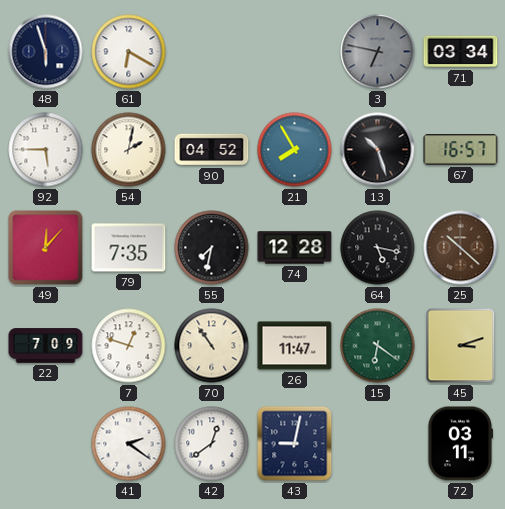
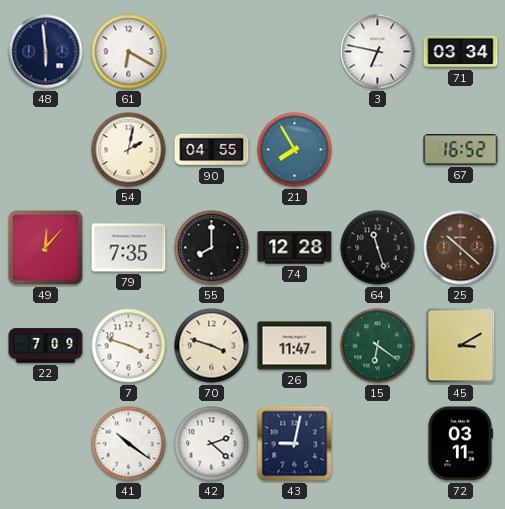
48: 5:57 -> 5:59 (46, 52)
3 dial: grey -> white (378, 52)
92: 5:45 -> none (46, 150)
90: 04:52 -> 04:55 (212, 150)
13: 10:27 -> none (378, 150)
67: 16:57 -> 16:52 (461, 150)
55: 7:32 -> 8:00 (212, 248)
64: 5:17 -> 11:27 (378, 248)
7: 12:48 -> 3:48 (129, 346)
70: 10:54 -> 3:48 (212, 346)
45: 3:12 -> 3:10 (461, 346)
41: 2:21 -> 10:21 (129, 444)
42: 12:39 -> 2:22 (212, 444)
